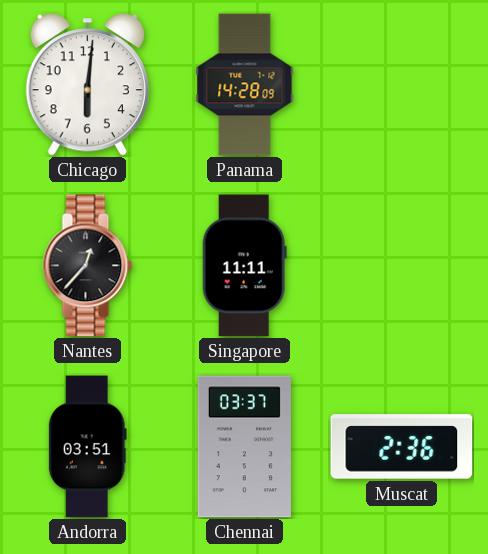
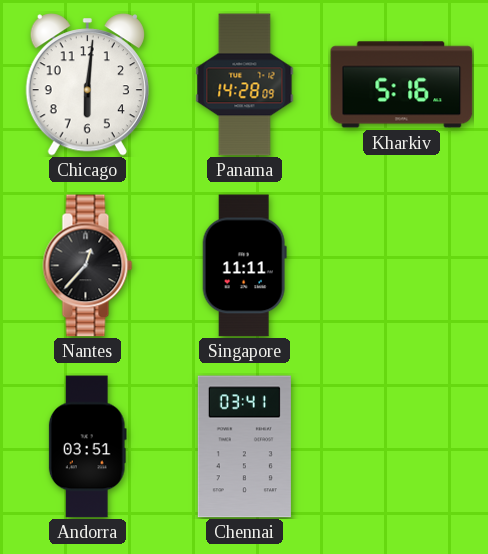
Kharkiv: none -> 5:16 (402, 85)
Chennai: 03:37 -> 03:41 (244, 447)
Muscat: 2:36 -> none (402, 447)
